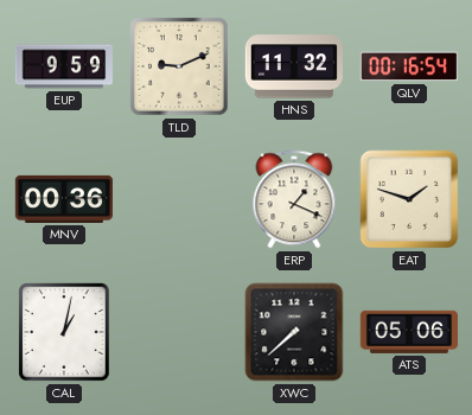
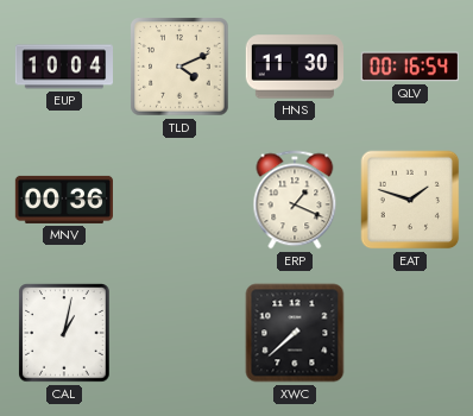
EUP: 9:59 -> 10:04 (64, 67)
TLD: 9:11 -> 4:11 (179, 67)
HNS: 11:32 -> 11:30 (294, 67)
ATS: 05:06 -> none (408, 332)
